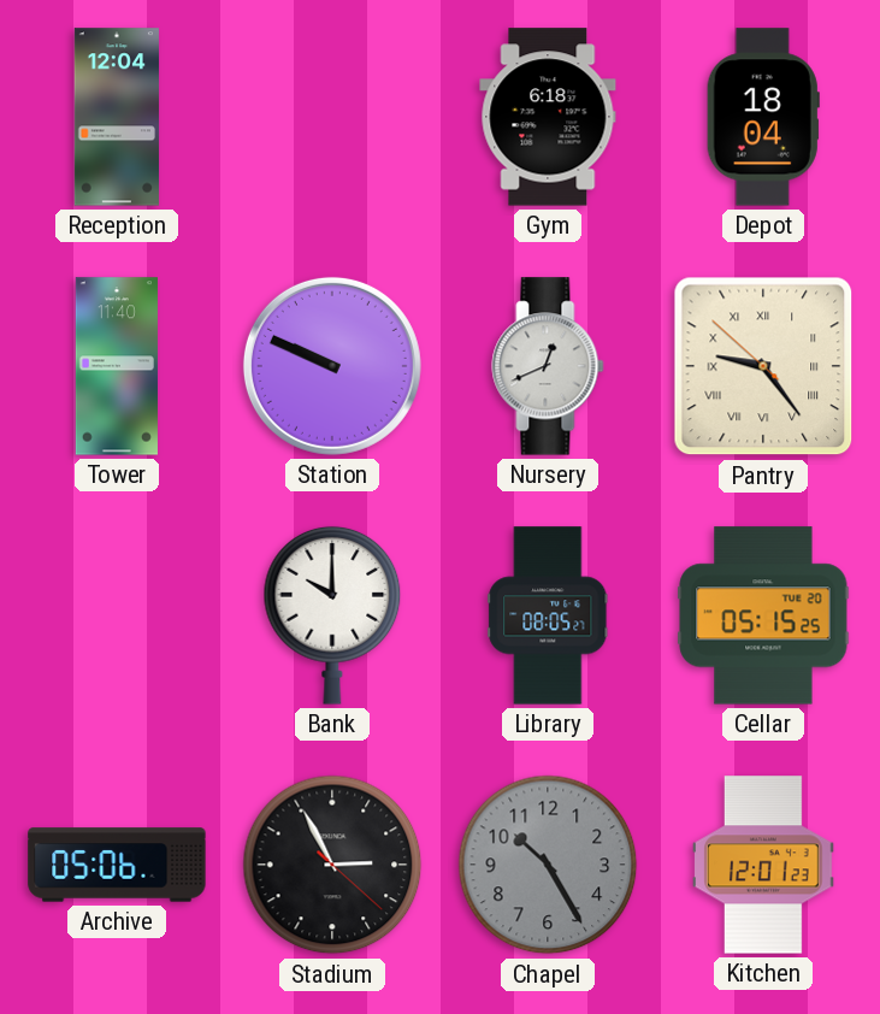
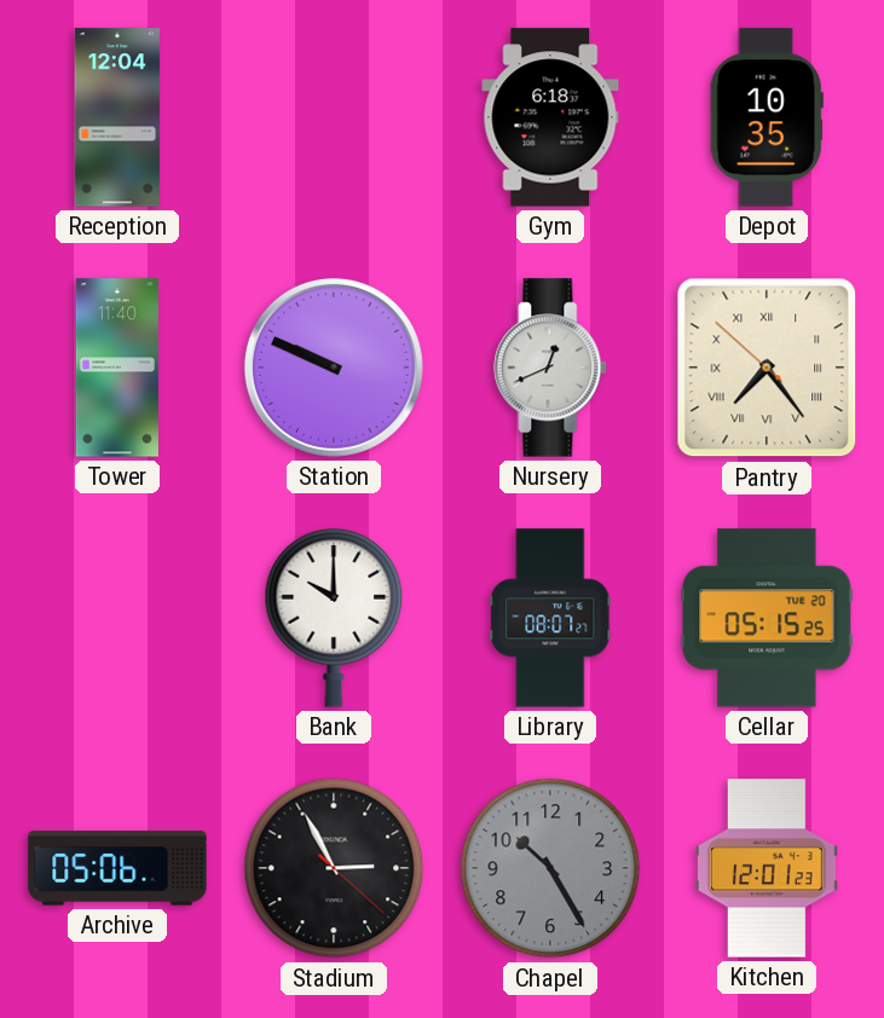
Depot: 18:04 -> 10:35 (767, 117)
Pantry: 9:23 -> 7:23 (767, 368)
Library: 08:05 -> 08:07 (550, 618)
